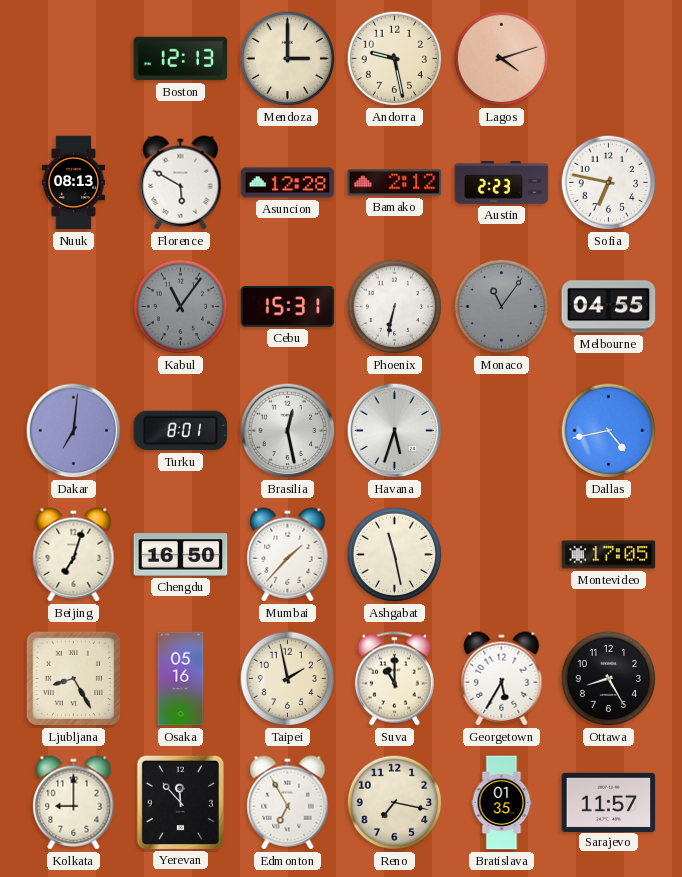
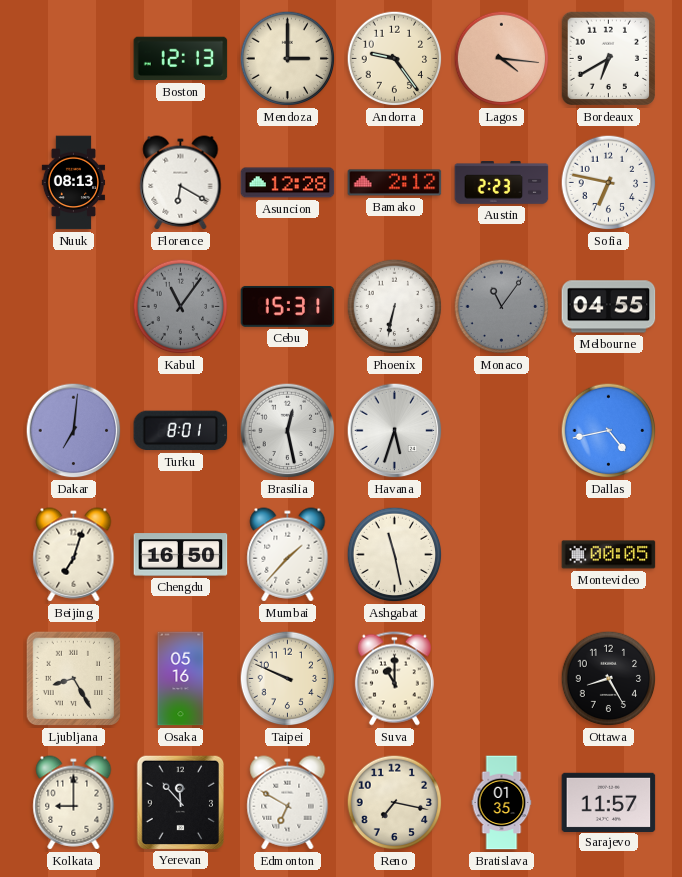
Andorra: 9:28 -> 9:24 (395, 59)
Lagos: 4:12 -> 4:16 (502, 59)
Bordeaux: none -> 6:40 (609, 59)
Florence: 5:50 -> 6:20 (181, 183)
Montevideo: 17:05 -> 00:05 (609, 555)
Taipei: 1:58 -> 9:49 (288, 679)
Georgetown: 5:35 -> none (502, 679)
Edmonton: 6:55 -> 6:50 (288, 803)
